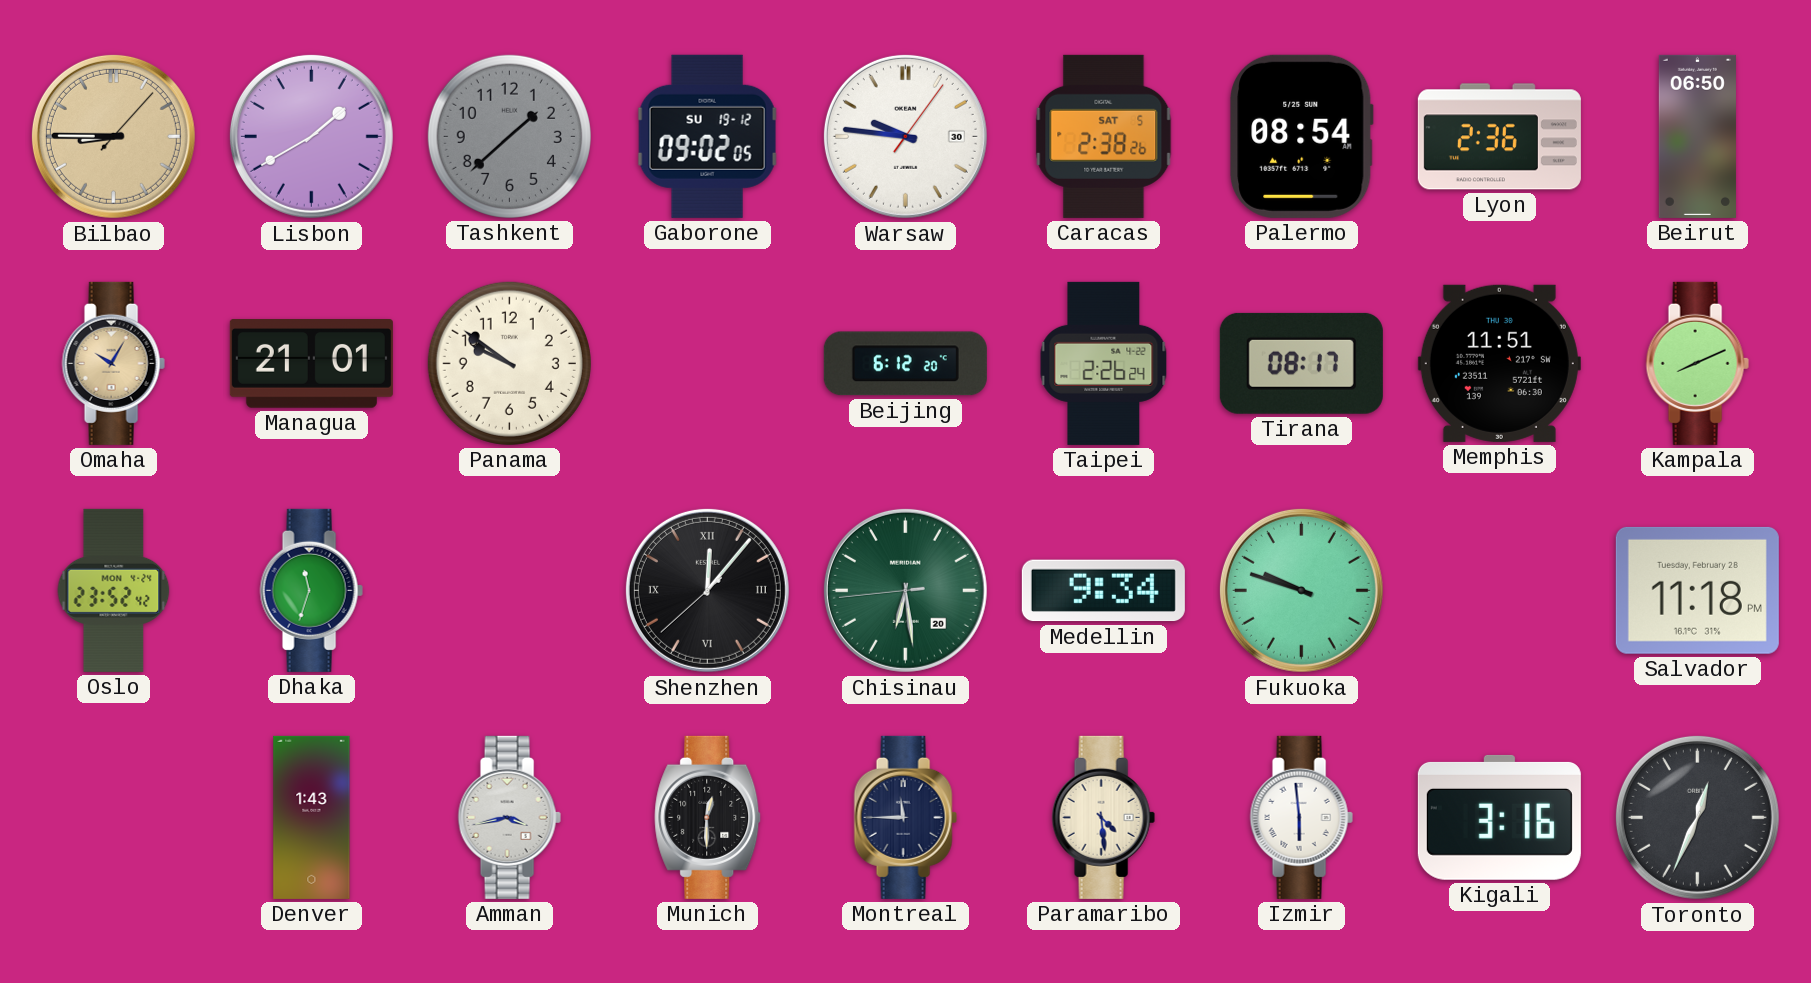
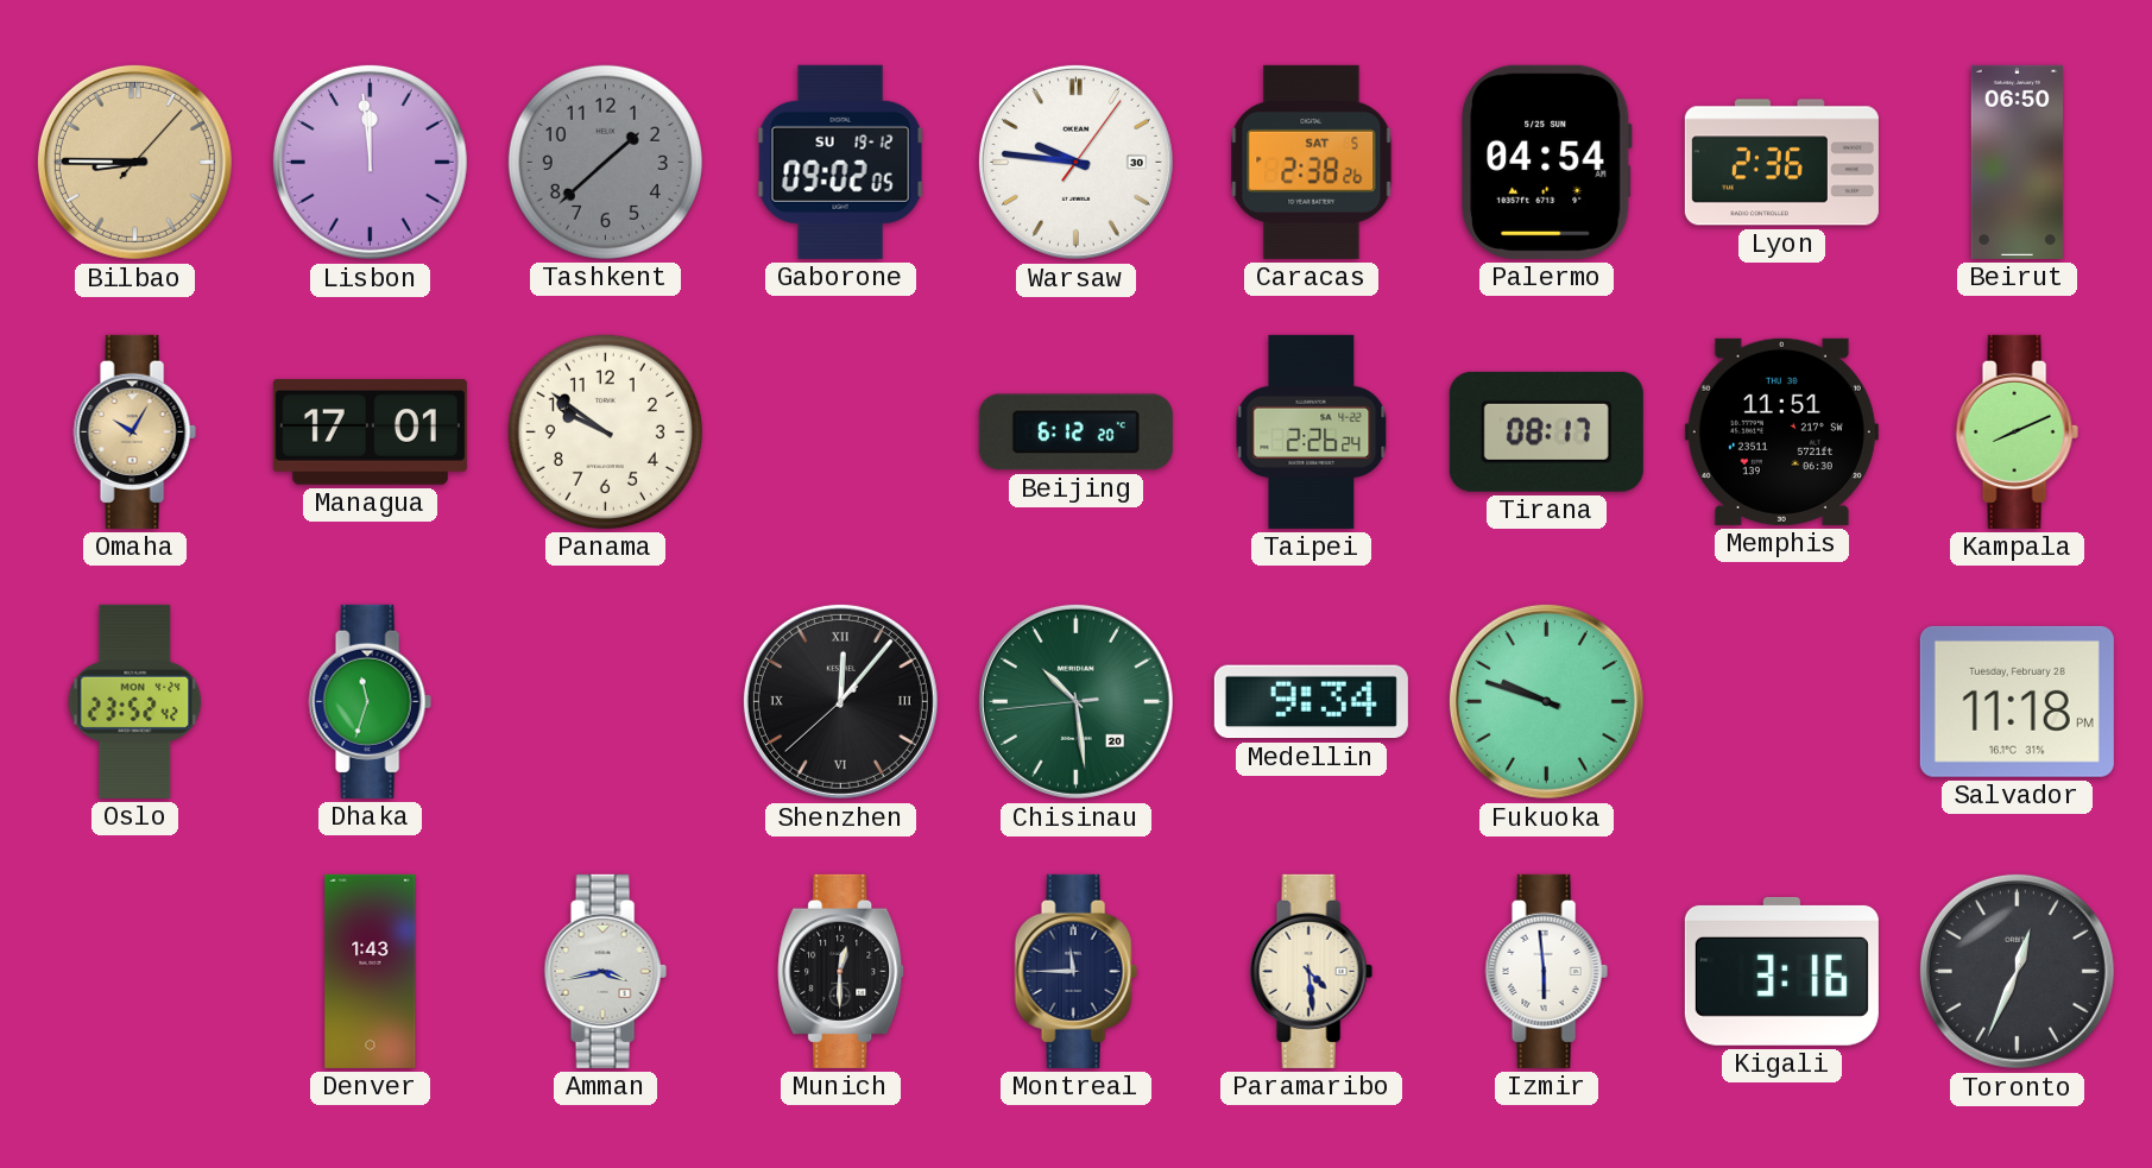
Lisbon: 1:40 -> 11:59 (370, 162)
Palermo: 08:54 -> 04:54 (1547, 162)
Managua: 21:01 -> 17:01 (370, 433)
Chisinau: 6:28 -> 10:28 (1075, 701)
